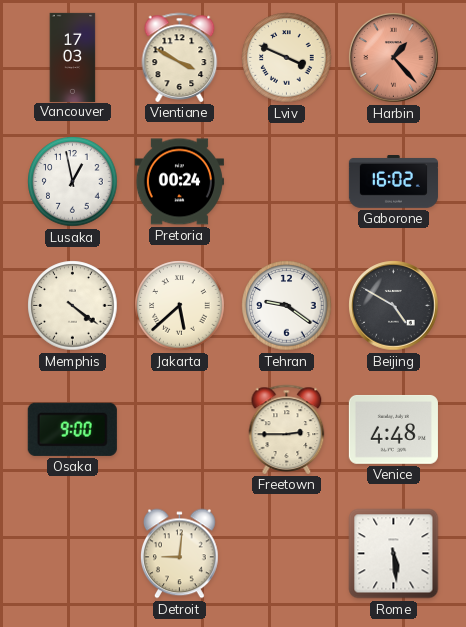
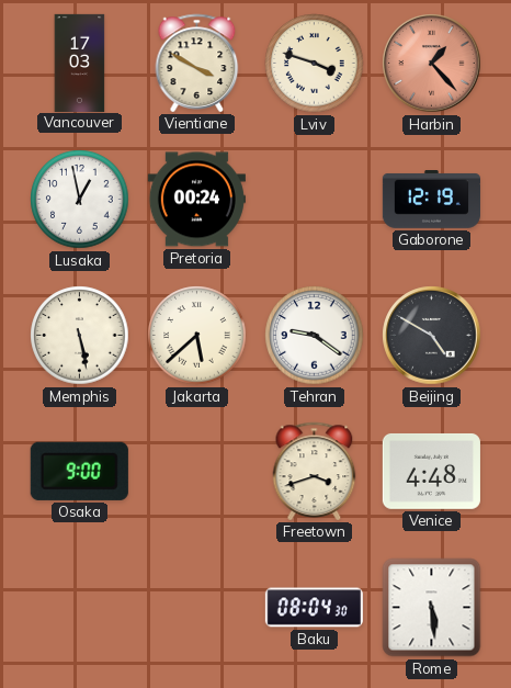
Lviv: 3:49 -> 3:48 (315, 64)
Gaborone: 16:02 -> 12:19 (431, 200)
Memphis: 4:21 -> 5:28 (80, 336)
Freetown: 2:45 -> 3:42 (315, 471)
Detroit: 9:01 -> none (180, 554)
Baku: none -> 08:04 (314, 608)
